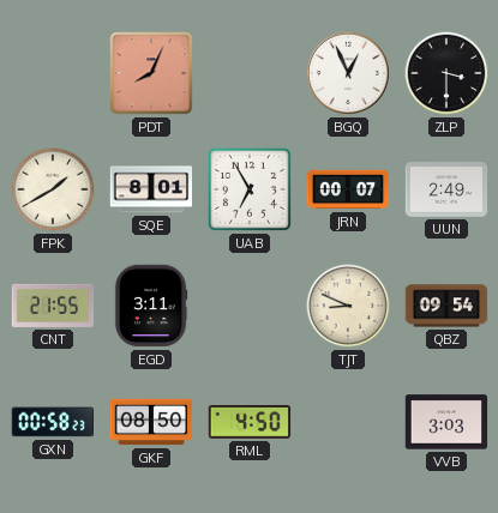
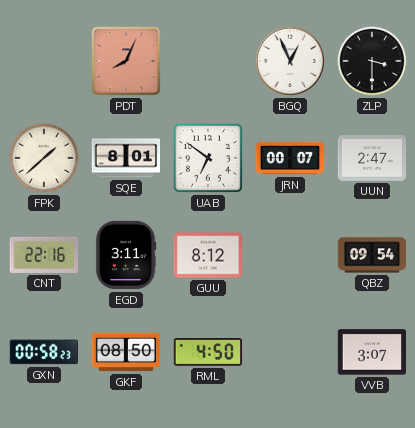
FPK: 1:40 -> 1:38 (44, 158)
UAB: 6:55 -> 6:51 (208, 158)
UUN: 2:49 -> 2:47 (372, 158)
CNT: 21:55 -> 22:16 (44, 255)
GUU: none -> 8:12 (208, 255)
TJT: 8:49 -> none (348, 306)
VVB: 3:03 -> 3:07 (372, 352)
